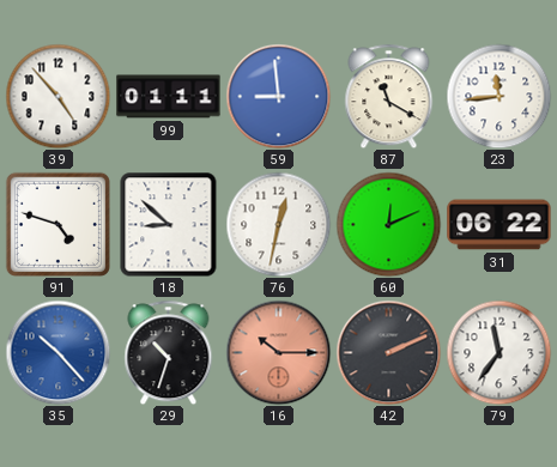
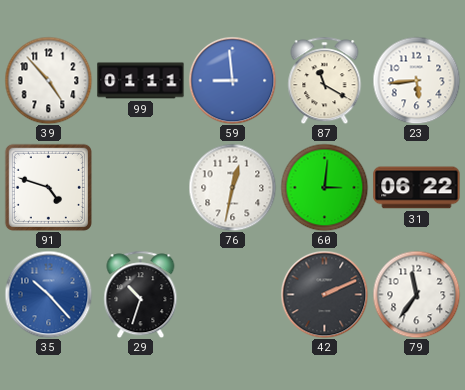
23: 11:44 -> 5:44 (416, 80)
18: 8:52 -> none (169, 224)
60: 12:11 -> 3:01 (324, 187)
16: 10:15 -> none (278, 352)
